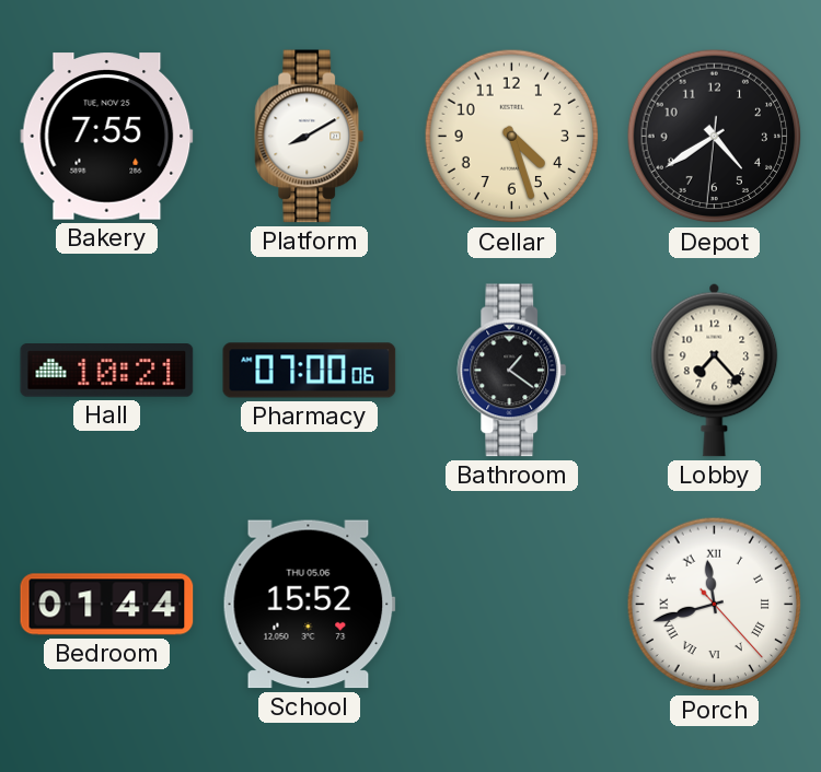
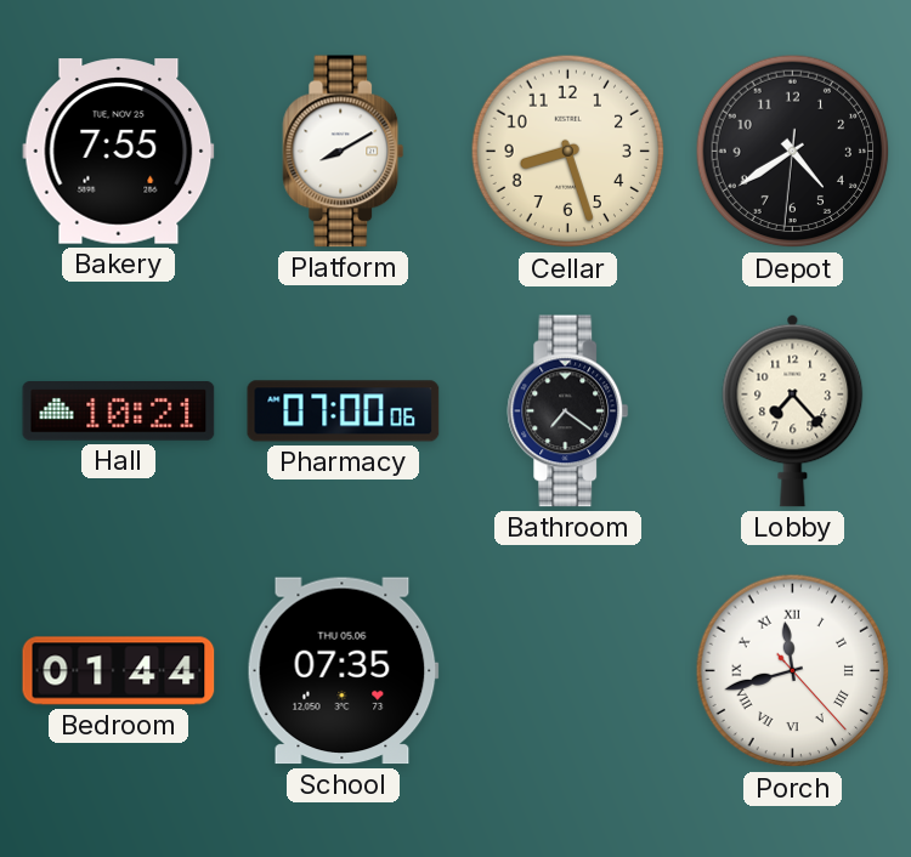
Cellar: 4:27 -> 8:27 (568, 152)
Bathroom: 1:21 -> 7:21 (568, 412)
School: 15:52 -> 07:35 (343, 671)
